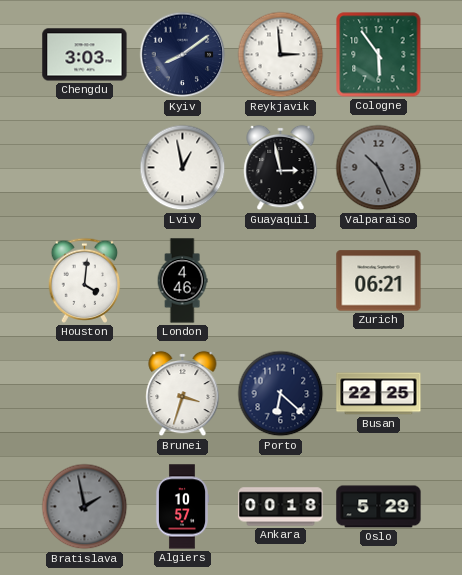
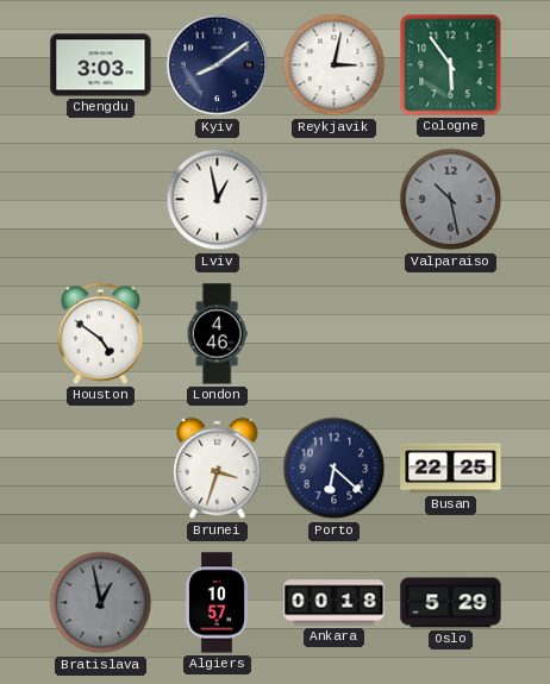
Reykjavik: 2:59 -> 3:02 (335, 65)
Guayaquil: 2:58 -> none (281, 168)
Valparaiso: 10:26 -> 10:28 (451, 200)
Houston: 4:01 -> 4:51 (101, 333)
Zurich: 06:21 -> none (379, 281)
Bratislava: 1:58 -> 12:58 (101, 603)
